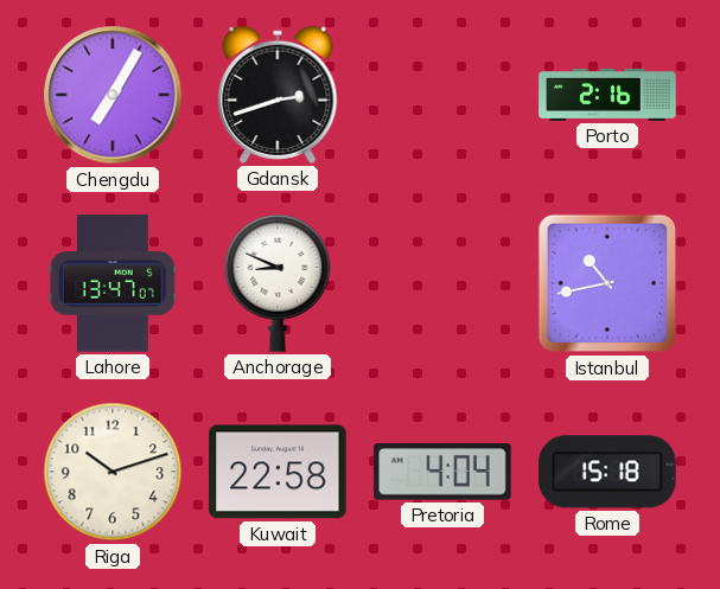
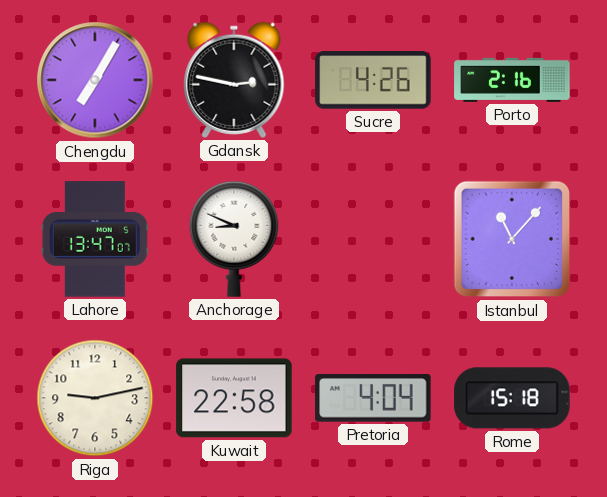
Gdansk: 2:42 -> 2:47 (234, 80)
Sucre: none -> 4:26 (373, 80)
Istanbul: 10:43 -> 11:07 (512, 239)
Riga: 10:12 -> 9:13 (95, 398)
